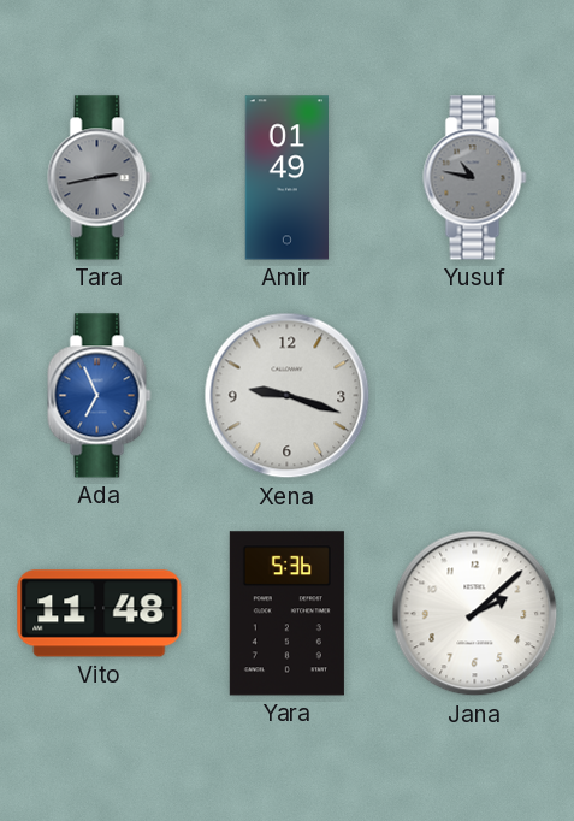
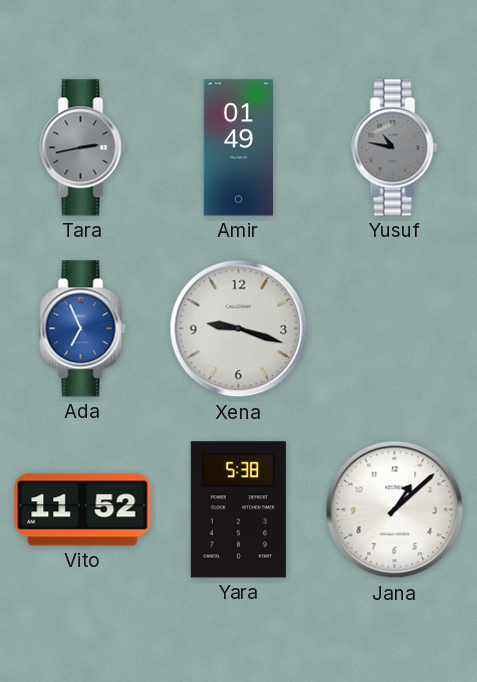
Vito: 11:48 -> 11:52 (83, 510)
Yara: 5:36 -> 5:38 (238, 510)
Jana: 2:08 -> 1:08 (395, 510)
